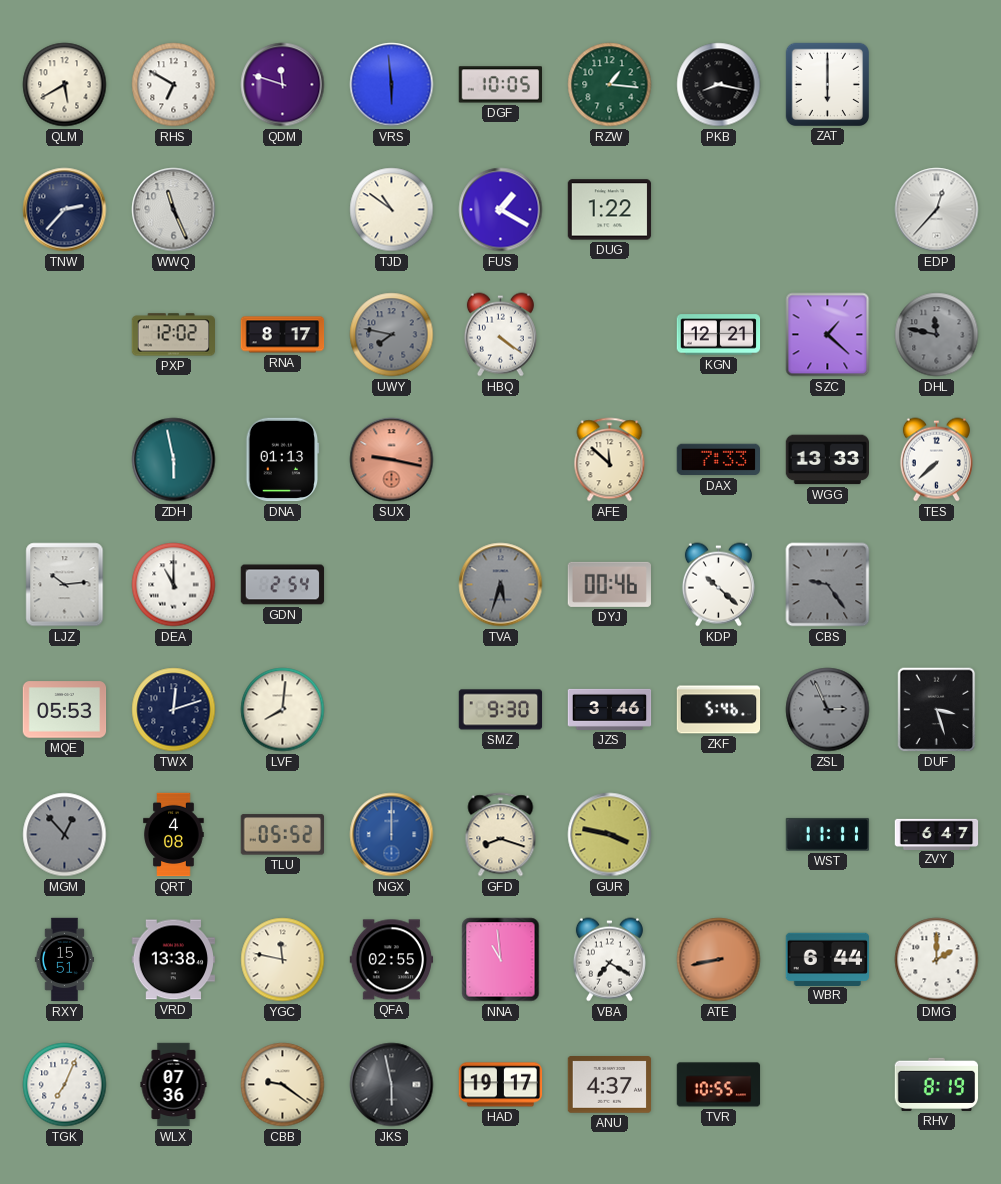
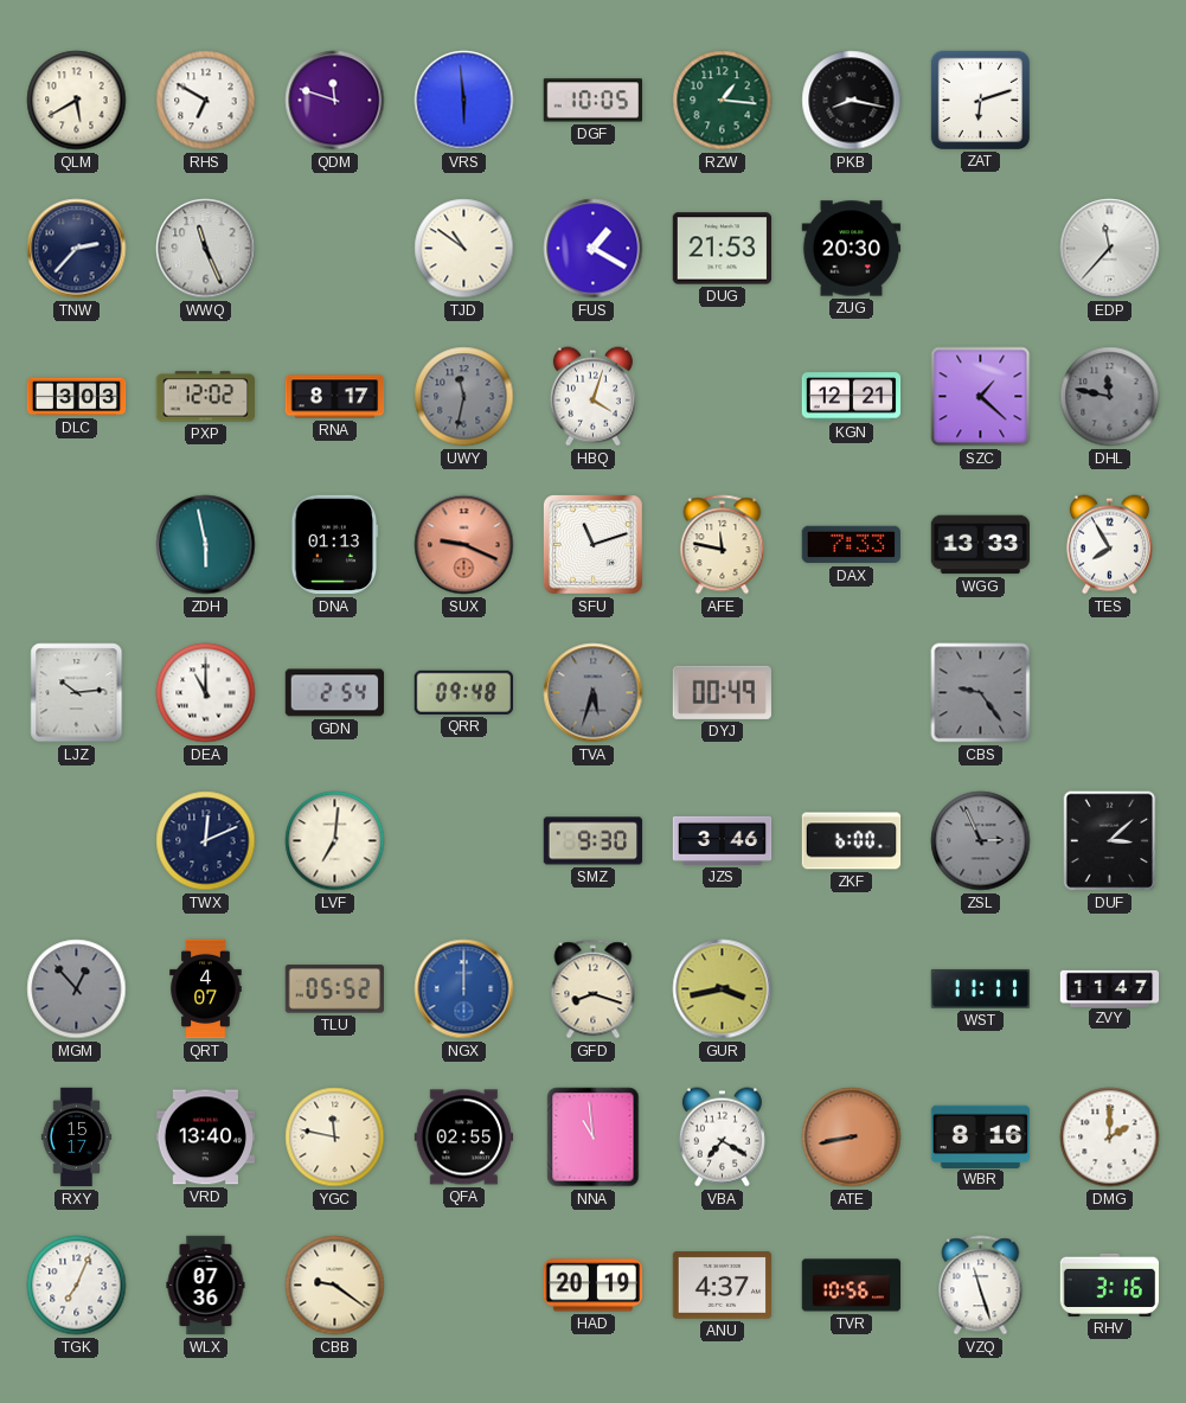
ZAT: 6:00 -> 6:12 (980, 100)
DUG: 1:22 -> 21:53 (723, 249)
ZUG: none -> 20:30 (852, 249)
EDP: 12:37 -> 11:37 (1110, 249)
DLC: none -> 3:03 (77, 397)
UWY: 7:47 -> 11:32 (464, 397)
HBQ: 4:21 -> 4:03 (592, 397)
SUX: 9:17 -> 9:19 (464, 545)
SFU: none -> 11:12 (594, 545)
AFE: 11:52 -> 11:47 (723, 545)
TES: 7:38 -> 7:55 (1109, 545)
QRR: none -> 09:48 (463, 692)
DYJ: 00:46 -> 00:49 (722, 692)
KDP: 10:22 -> none (718, 585)
MQE: 05:53 -> none (65, 710)
TWX: 12:12 -> 12:11 (206, 841)
LVF: 8:01 -> 7:01 (335, 841)
ZKF: 5:46 -> 6:00 (852, 841)
DUF: 3:27 -> 3:08 (1110, 841)
QRT: 4:08 -> 4:07 (206, 989)
GUR: 3:47 -> 3:43 (723, 989)
ZVY: 6:47 -> 11:47 (1110, 988)
RXY: 15:51 -> 15:17 (76, 1138)
VRD: 13:38 -> 13:40 (206, 1138)
WBR: 6:44 -> 8:16 (981, 1136)
JKS: 5:58 -> none (392, 1085)
HAD: 19:17 -> 20:19 (594, 1286)
TVR: 10:55 -> 10:56 (852, 1286)
VZQ: none -> 11:27 (981, 1286)
RHV: 8:19 -> 3:16 (1110, 1285)
